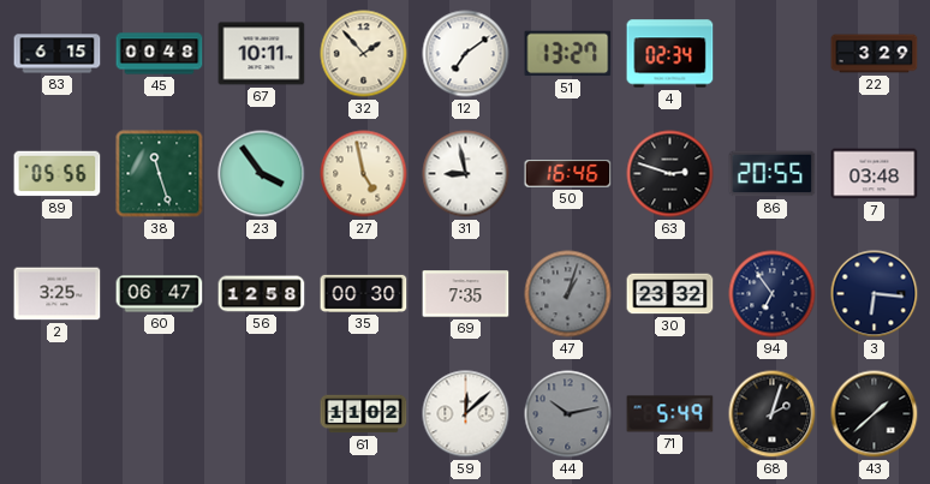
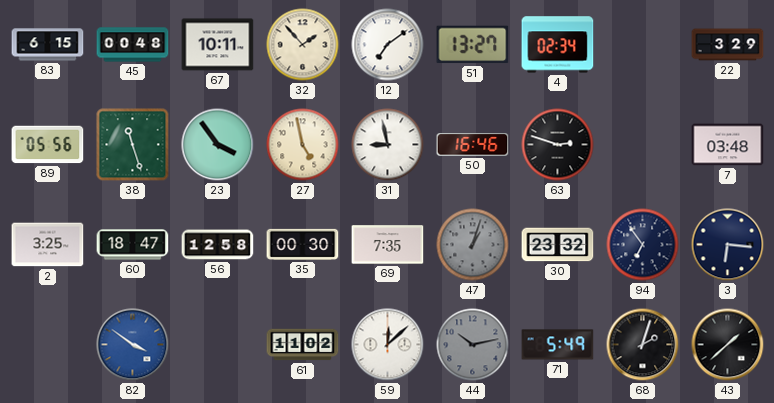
86: 20:55 -> none (773, 174)
60: 06:47 -> 18:47 (133, 245)
82: none -> 3:51 (133, 345)
